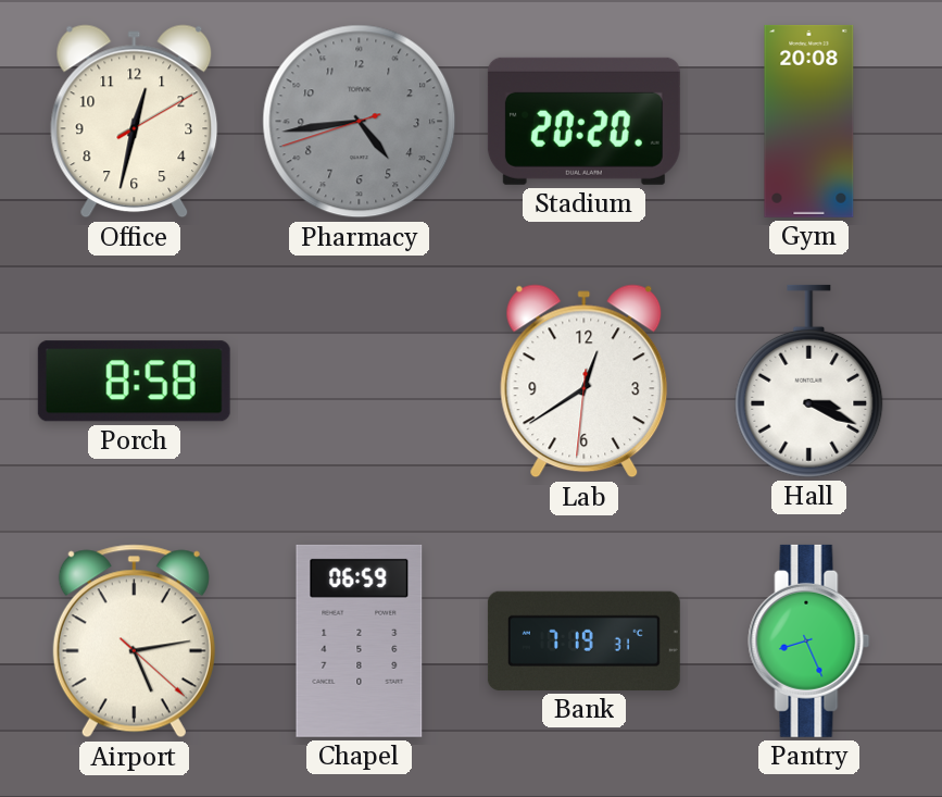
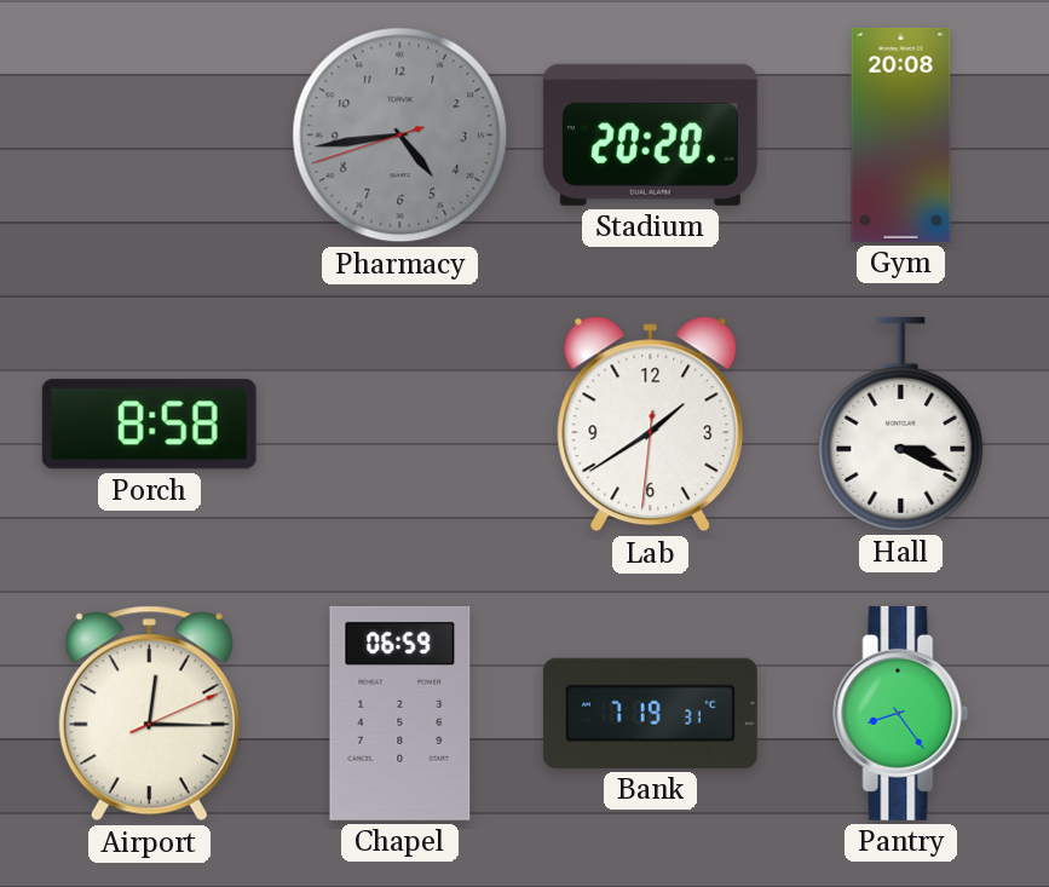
Office: 12:32 -> none (135, 122)
Lab: 12:39 -> 1:39 (651, 425)
Airport: 5:13 -> 12:15 (149, 714)
Pantry: 8:26 -> 8:24 (901, 713)
